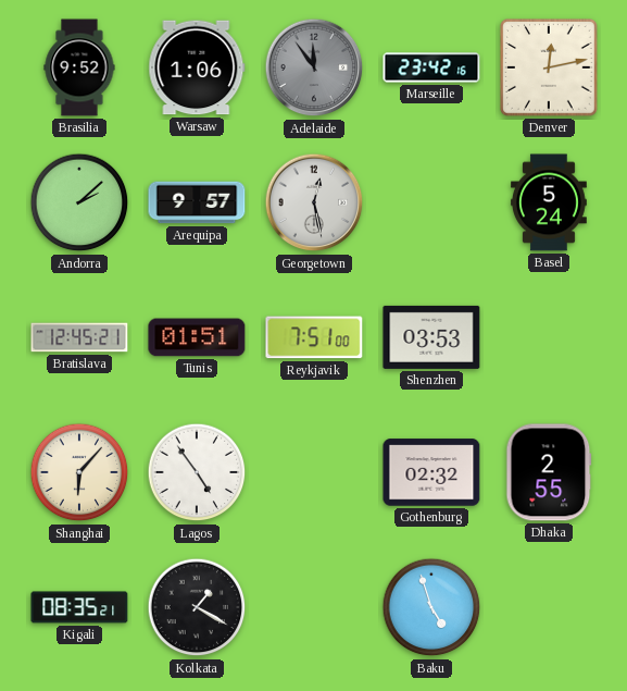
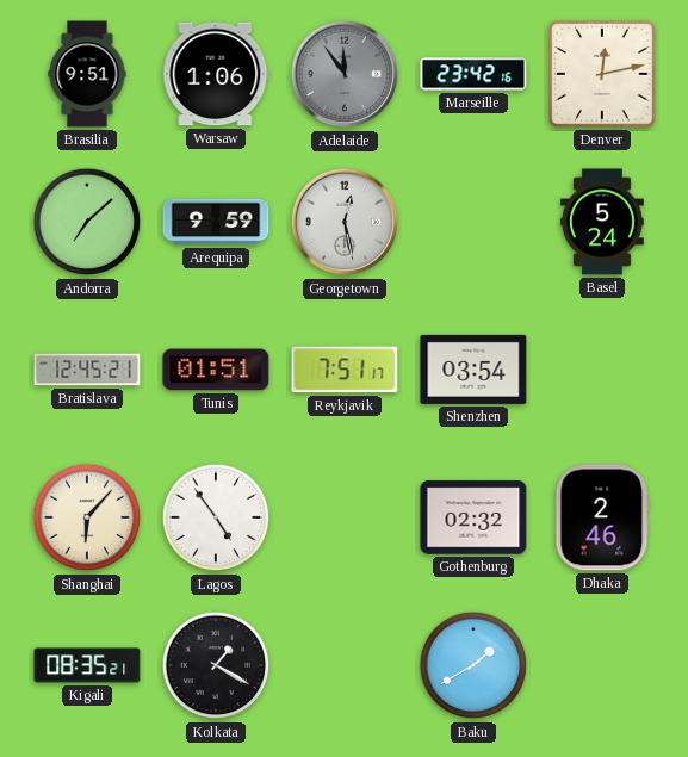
Brasilia: 9:52 -> 9:51 (87, 74)
Andorra: 2:08 -> 7:08 (87, 222)
Arequipa: 9:57 -> 9:59 (216, 222)
Reykjavik: 7:51:00 -> 7:51:17 (345, 370)
Shenzhen: 03:53 -> 03:54 (473, 370)
Dhaka: 2:55 -> 2:46 (602, 517)
Baku: 4:57 -> 1:40 (473, 665)
